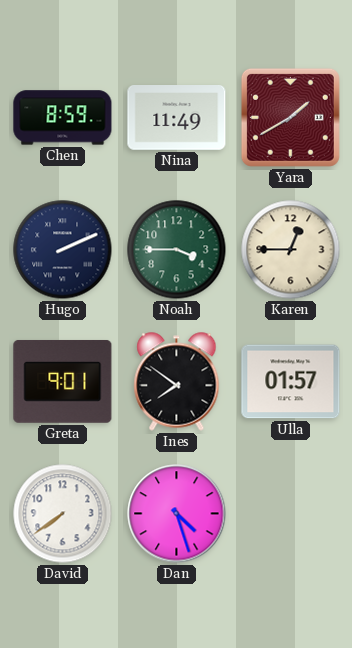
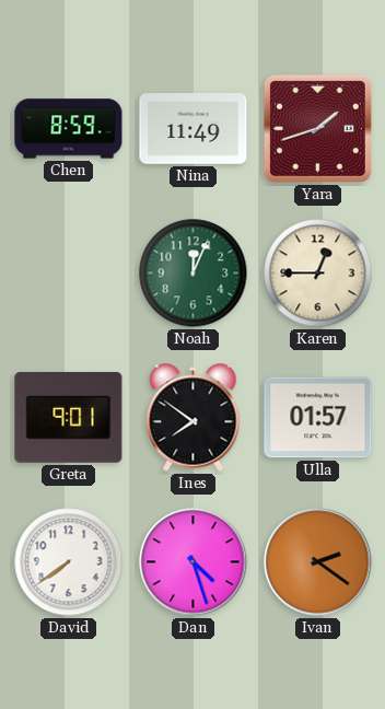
Yara: 1:40 -> 1:42 (317, 128)
Hugo: 2:11 -> none (63, 250)
Noah: 3:45 -> 12:04 (194, 274)
Ivan: none -> 2:21 (318, 562)
